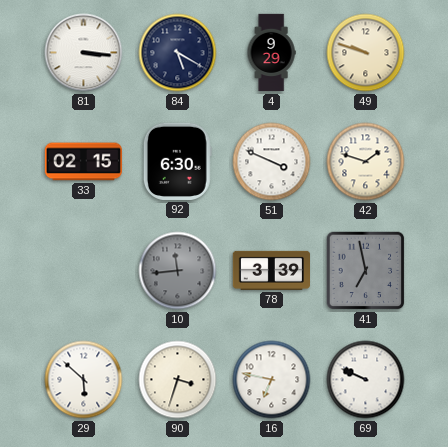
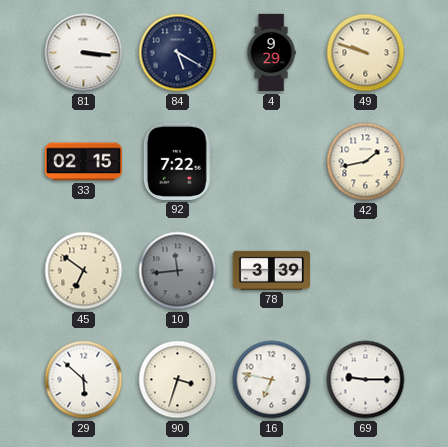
92: 6:30 -> 7:22 (177, 161)
51: 3:49 -> none (272, 162)
42: 1:48 -> 1:43 (366, 162)
45: none -> 6:51 (84, 271)
41: 6:58 -> none (366, 271)
69: 9:49 -> 9:15 (366, 380)
